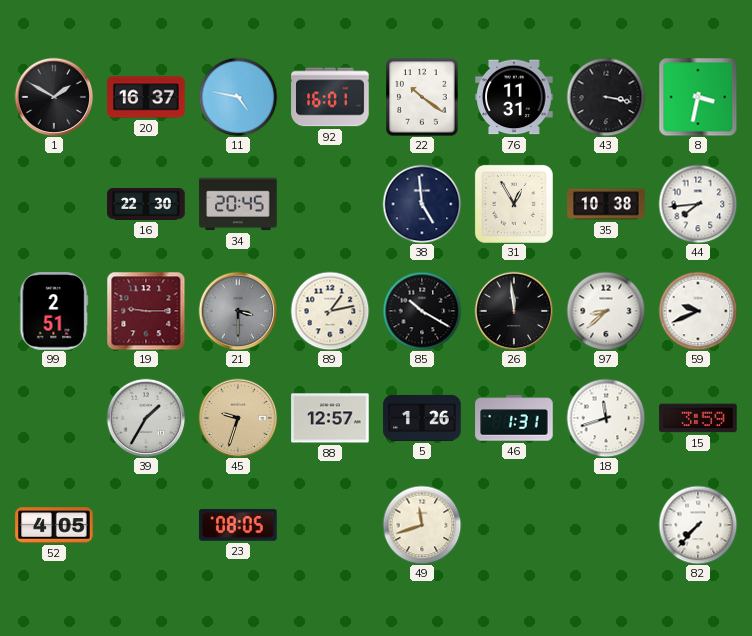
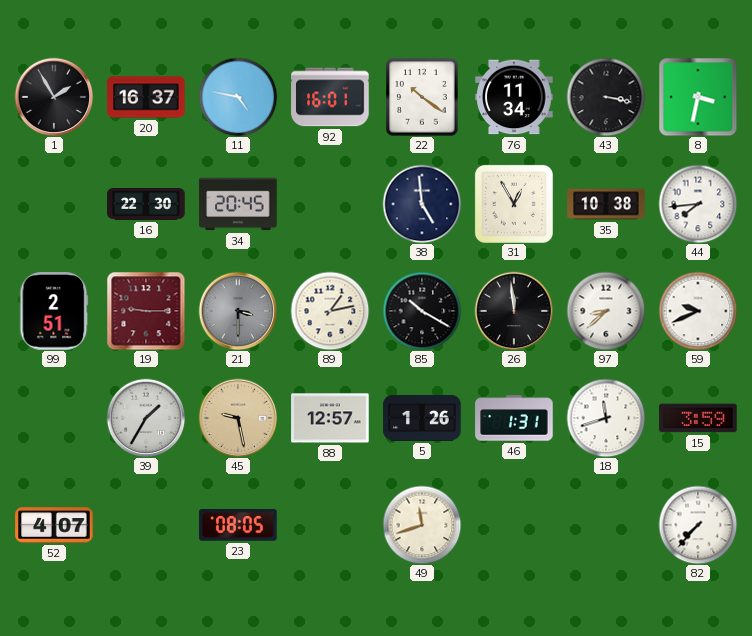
1: 1:50 -> 1:55 (54, 97)
76: 11:31 -> 11:34 (514, 97)
45: 9:33 -> 9:28 (238, 418)
52: 4:05 -> 4:07 (54, 525)
